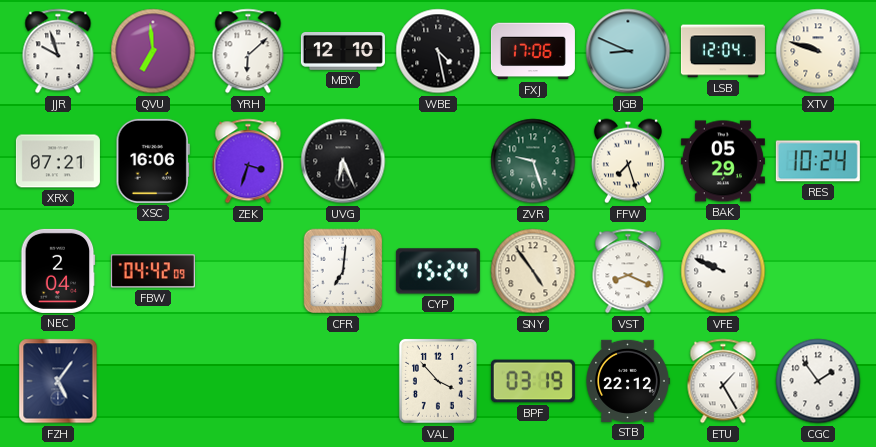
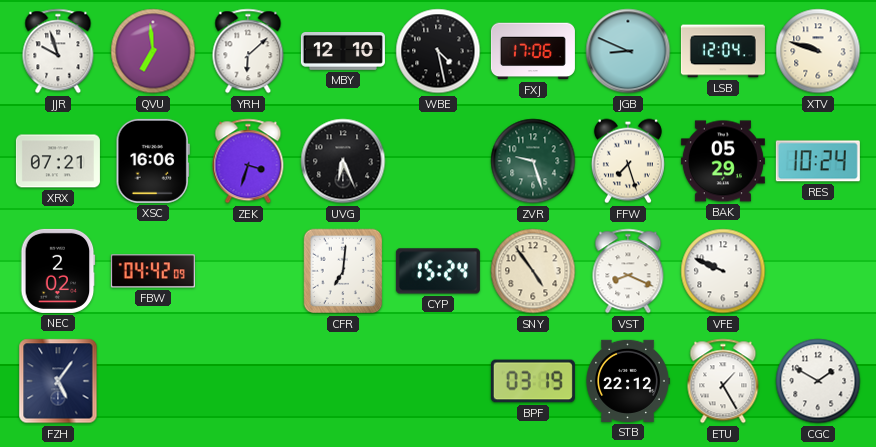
NEC: 2:04 -> 2:02 (58, 271)
VAL: 3:53 -> none (438, 381)
CGC: 1:54 -> 1:50 (818, 381)
